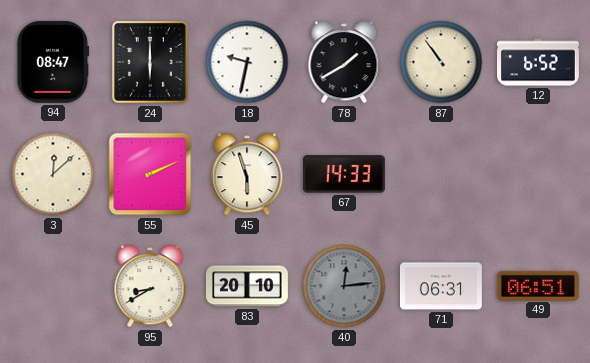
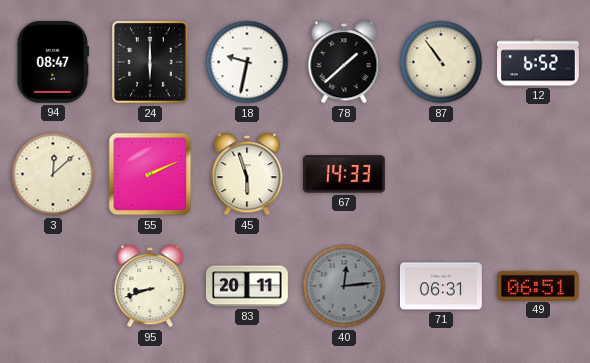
78: 1:40 -> 1:38 (344, 62)
95: 8:40 -> 8:42 (150, 286)
83: 20:10 -> 20:11 (247, 286)
